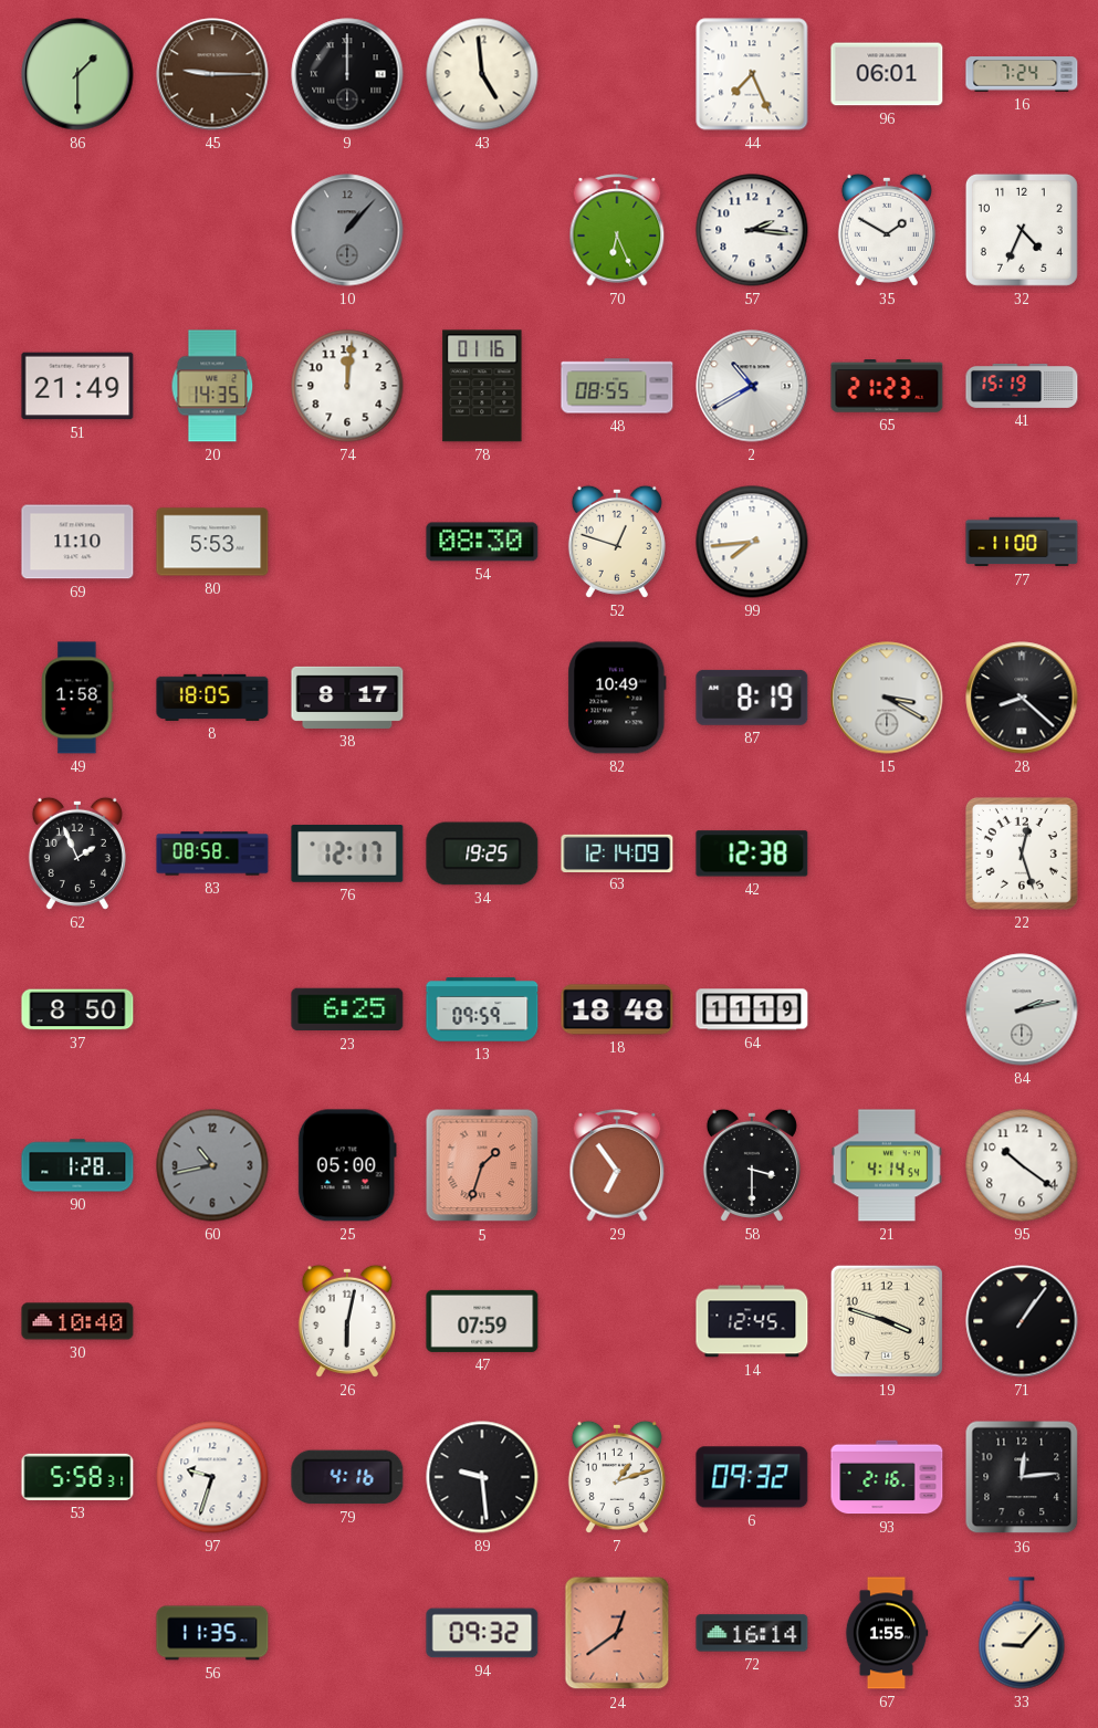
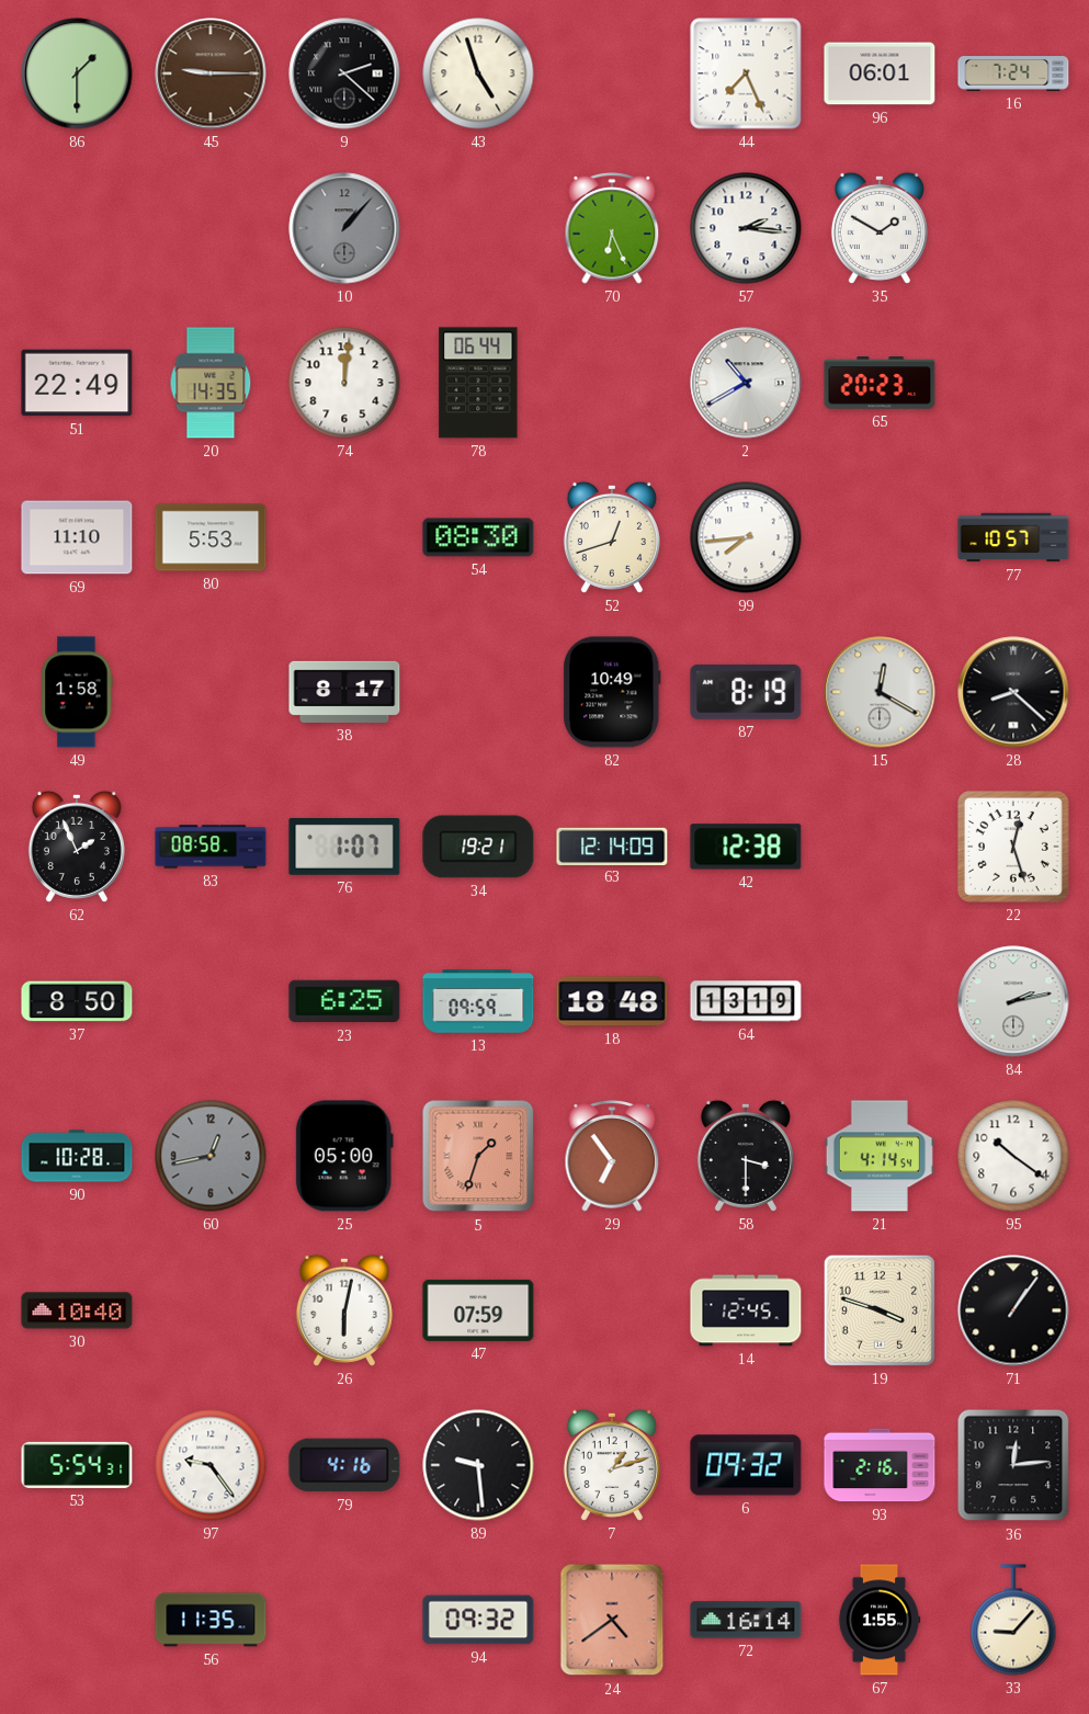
9: 12:00 -> 2:22 (344, 73)
43: 4:59 -> 4:57 (478, 73)
32: 4:34 -> none (1022, 230)
51: 21:49 -> 22:49 (77, 383)
78: 01:16 -> 06:44 (478, 383)
48: 08:55 -> none (617, 386)
65: 21:23 -> 20:23 (880, 383)
41: 15:19 -> none (1022, 386)
52: 12:48 -> 12:42 (612, 537)
77: 11:00 -> 10:57 (1013, 537)
8: 18:05 -> none (212, 698)
15: 3:20 -> 12:20 (880, 692)
76: 12:17 -> 1:07 (344, 848)
34: 19:25 -> 19:21 (478, 847)
64: 11:19 -> 13:19 (746, 1001)
90: 1:28 -> 10:28 (77, 1156)
60: 10:43 -> 12:43 (211, 1156)
53: 5:58 -> 5:54 (77, 1465)
97: 9:33 -> 9:24 (211, 1465)
24: 12:39 -> 4:39 (612, 1620)
